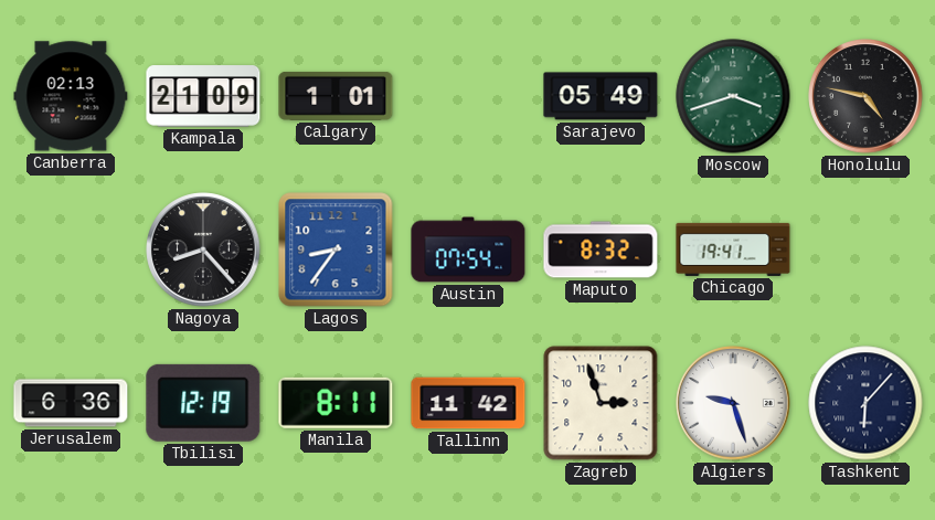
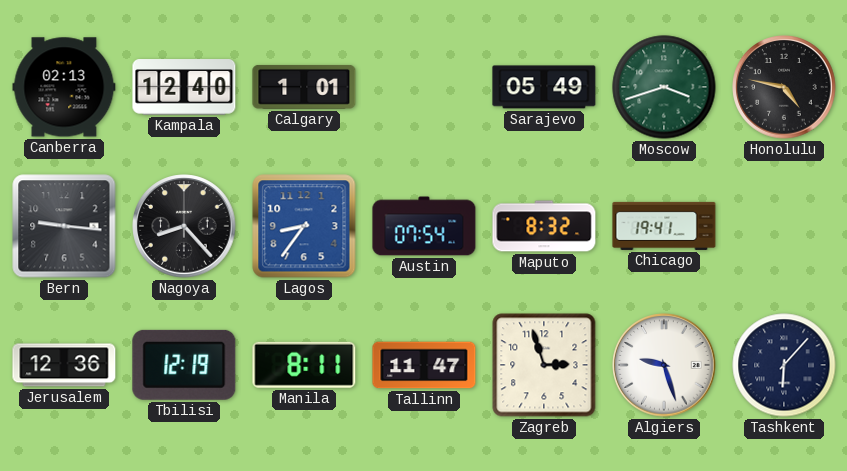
Kampala: 21:09 -> 12:40 (184, 87)
Bern: none -> 9:16 (64, 226)
Jerusalem: 6:36 -> 12:36 (64, 365)
Tallinn: 11:42 -> 11:47 (424, 365)
